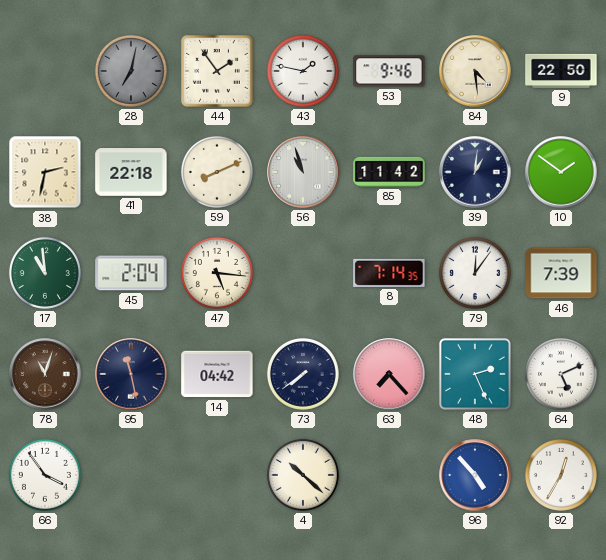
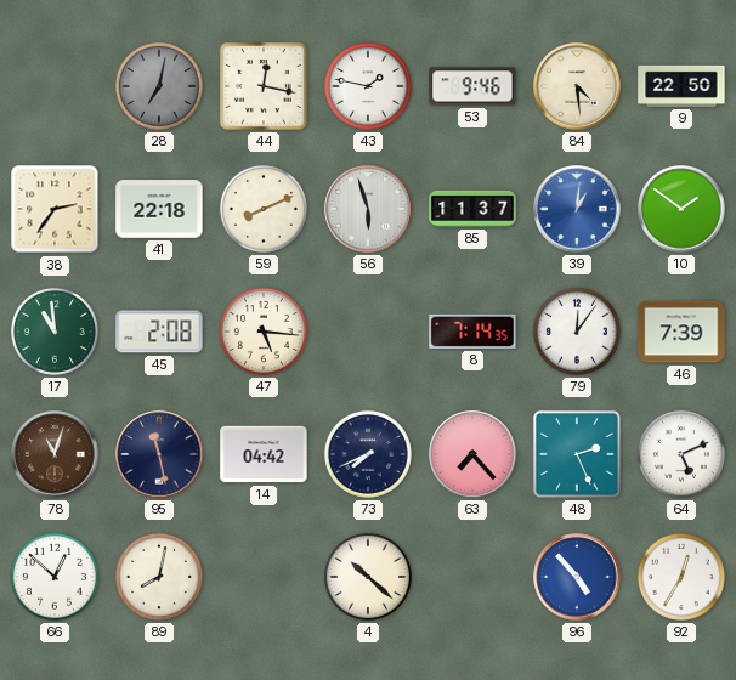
44: 1:54 -> 12:17 (264, 86)
38: 2:32 -> 2:36 (55, 209)
56: 10:57 -> 5:57 (368, 209)
85: 11:42 -> 11:37 (472, 209)
39 dial: navy -> blue (577, 209)
45: 2:04 -> 2:08 (159, 331)
73: 7:39 -> 7:41 (368, 454)
66: 3:54 -> 12:52 (55, 577)
89: none -> 8:02 (159, 577)
